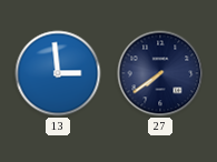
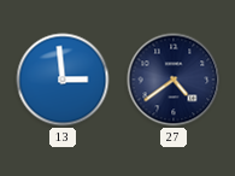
27: 7:39 -> 4:39 (174, 80)
